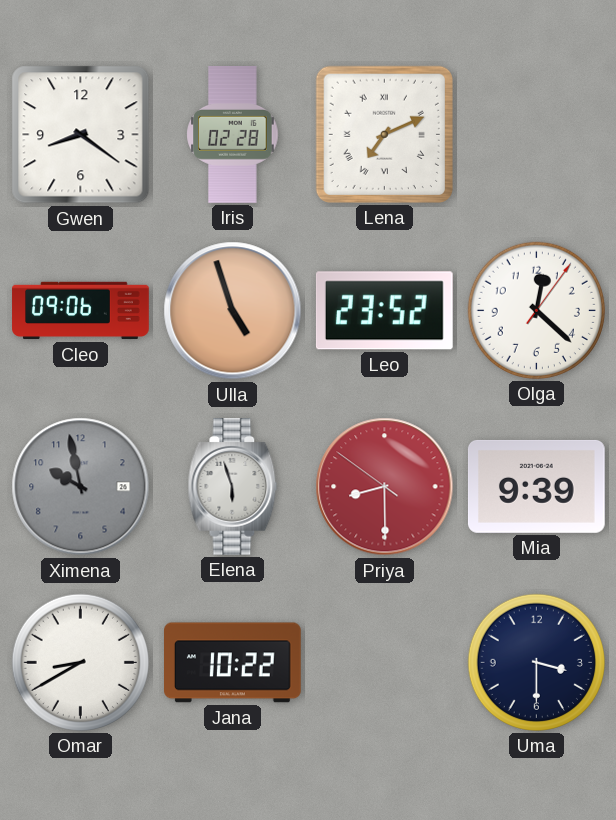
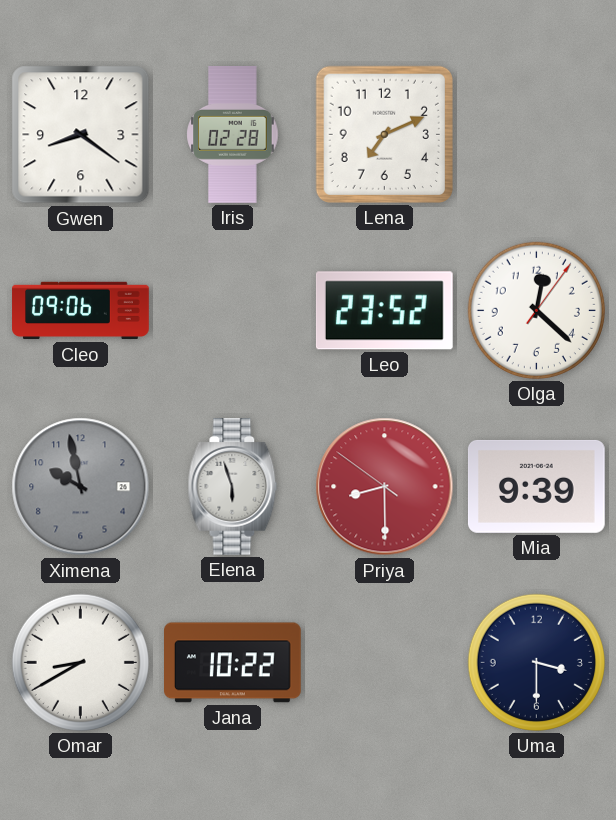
Lena numerals: Roman -> Arabic (384, 134)
Ulla: 4:57 -> none (233, 311)
